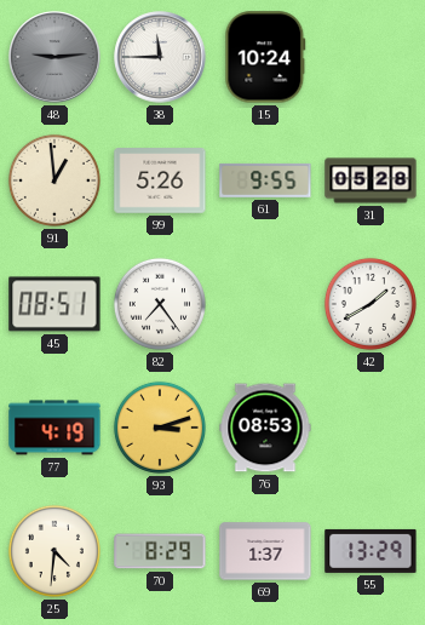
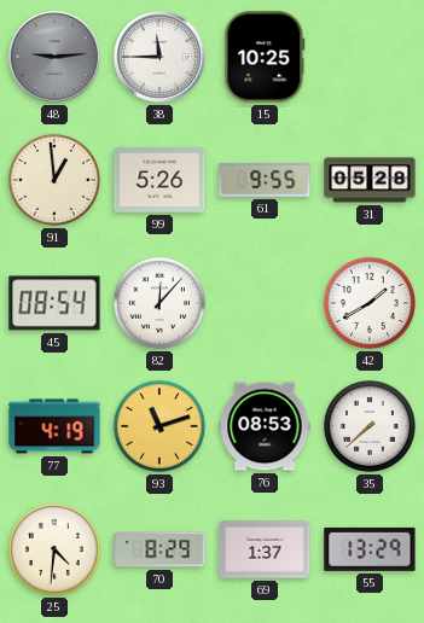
15: 10:24 -> 10:25 (265, 57)
45: 08:51 -> 08:54 (54, 303)
82: 7:24 -> 12:07 (159, 303)
93: 3:12 -> 11:12 (159, 426)
35: none -> 7:38 (370, 426)
